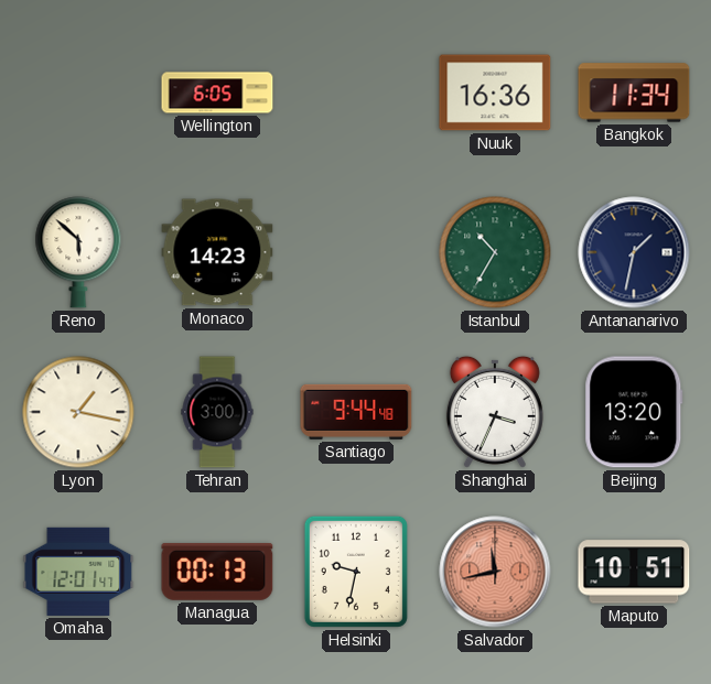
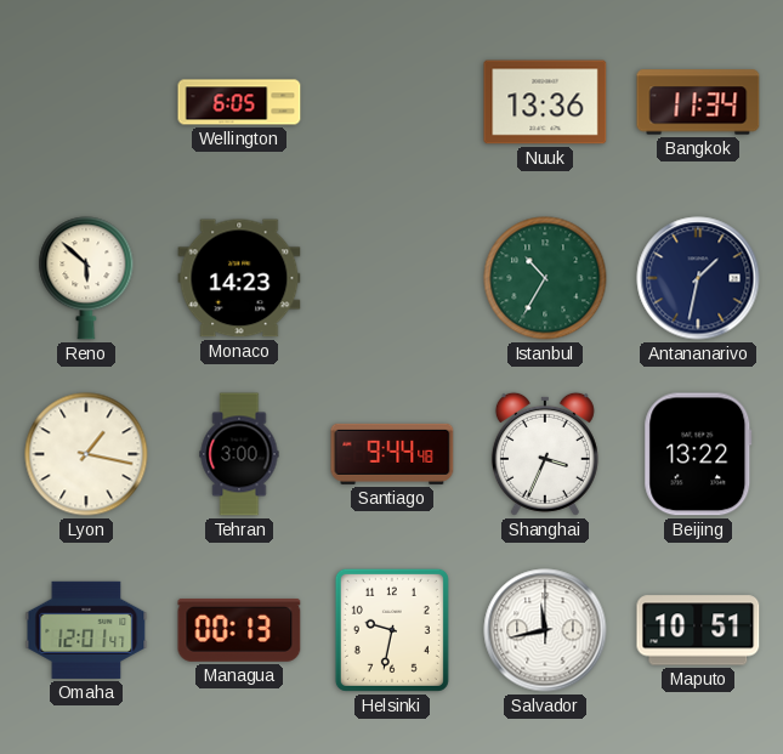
Nuuk: 16:36 -> 13:36 (545, 102)
Beijing: 13:20 -> 13:22 (698, 454)
Salvador dial: salmon -> white (545, 630)
